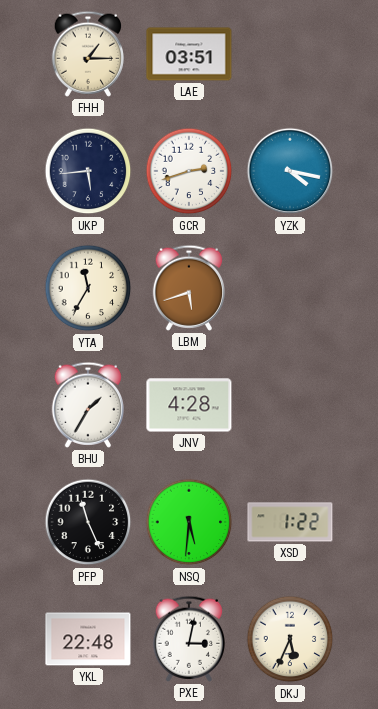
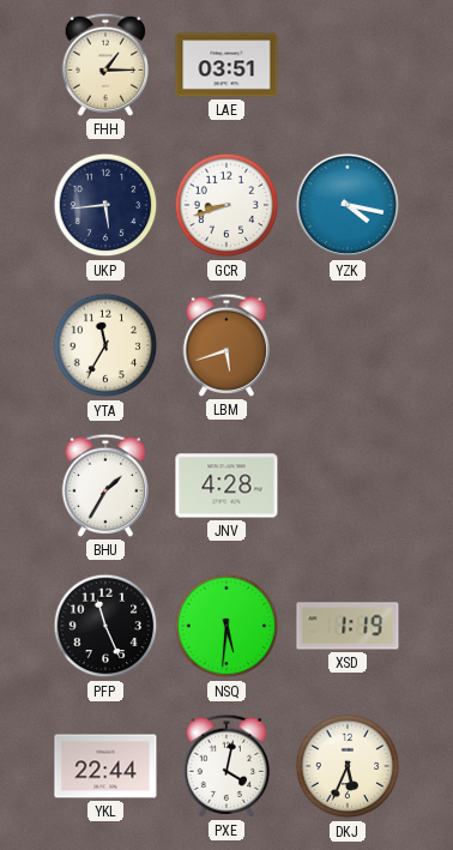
GCR: 2:42 -> 8:42 (226, 205)
XSD: 1:22 -> 1:19 (348, 626)
YKL: 22:48 -> 22:44 (105, 766)
PXE: 3:02 -> 4:02 (226, 766)
